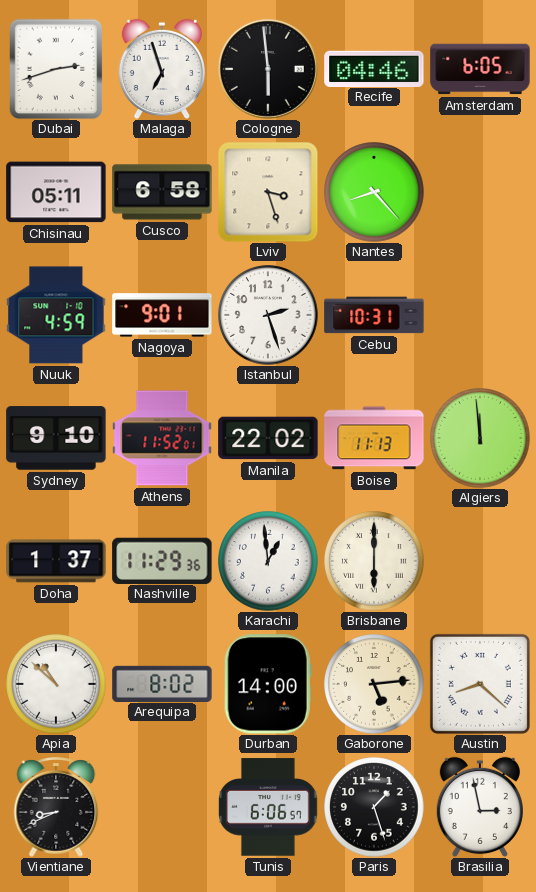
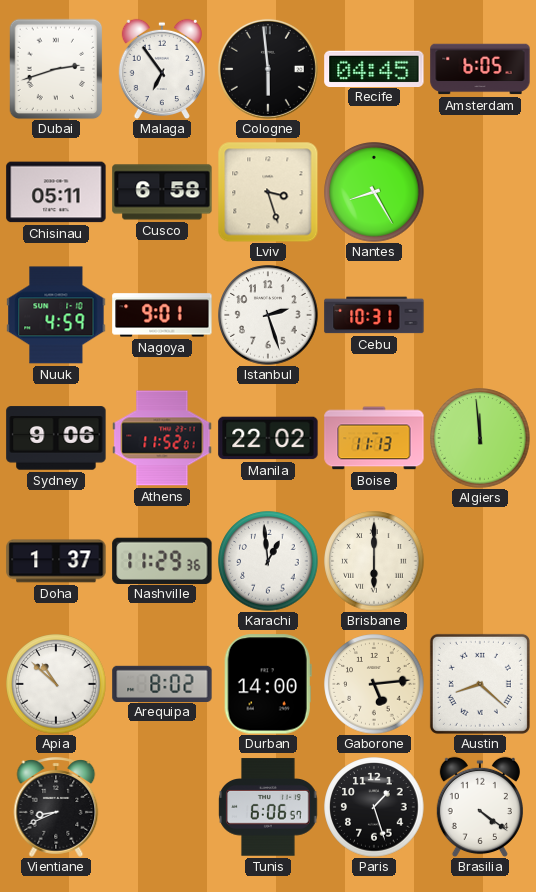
Malaga: 6:57 -> 6:54 (162, 69)
Recife: 04:46 -> 04:45 (374, 68)
Nantes: 8:23 -> 8:25 (374, 192)
Sydney: 9:10 -> 9:06 (56, 438)
Brasilia: 2:58 -> 4:21 (480, 807)
